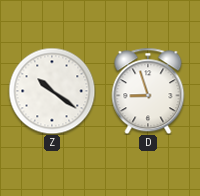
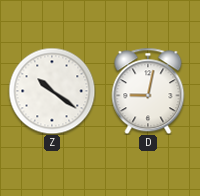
D: 8:57 -> 9:02 (148, 91)
